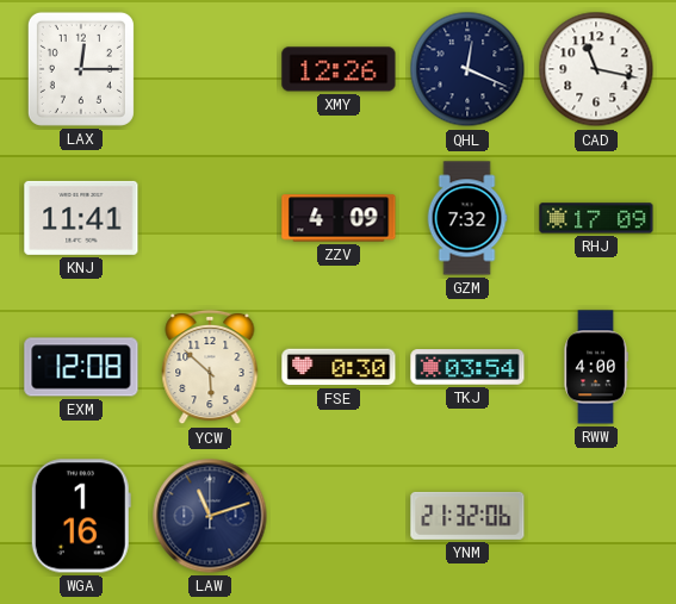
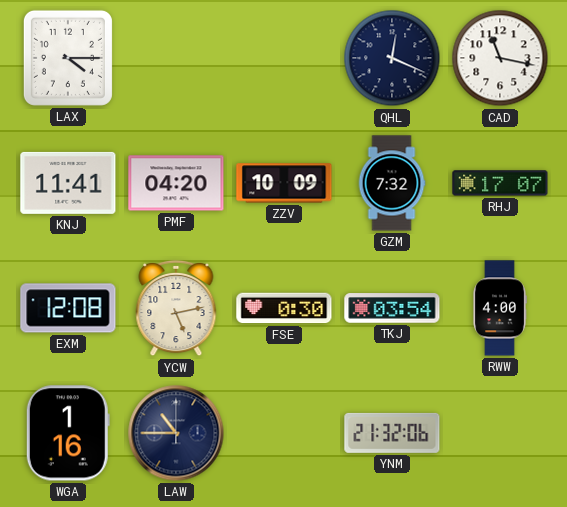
LAX: 12:15 -> 4:15 (68, 58)
XMY: 12:26 -> none (339, 69)
PMF: none -> 04:20 (176, 183)
ZZV: 4:09 -> 10:09 (284, 183)
RHJ: 17:09 -> 17:07 (500, 183)
YCW: 5:52 -> 5:13 (176, 308)
LAW: 11:12 -> 10:45 (176, 433)
